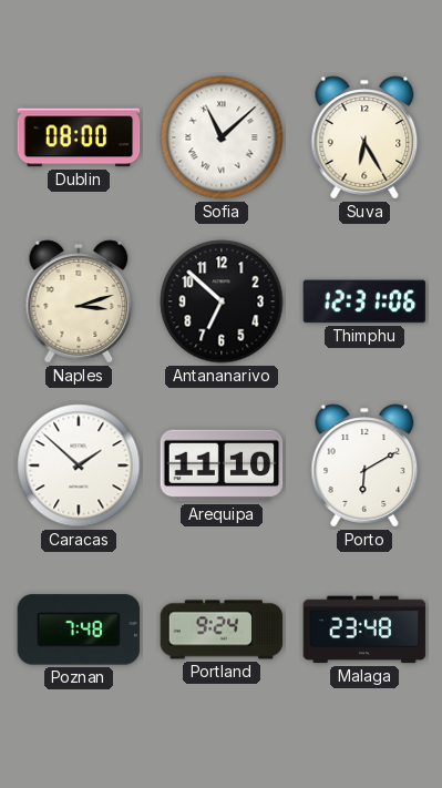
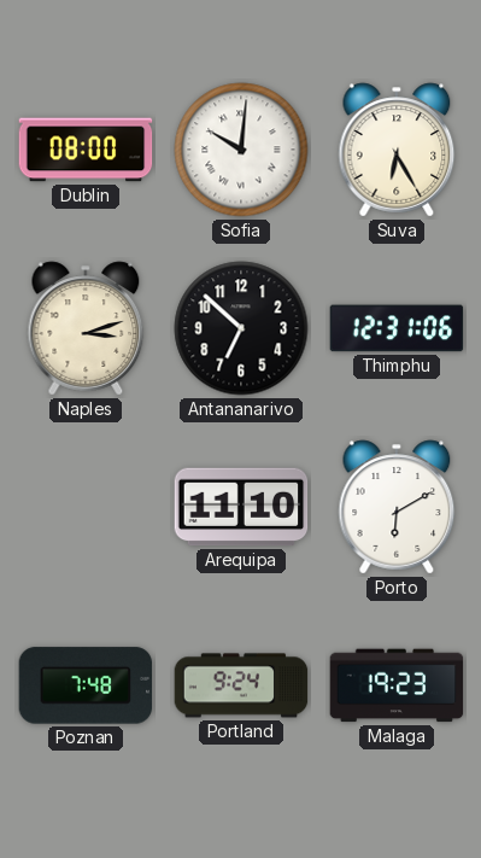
Sofia: 11:08 -> 10:01 (241, 150)
Caracas: 1:52 -> none (79, 465)
Malaga: 23:48 -> 19:23 (397, 685)
